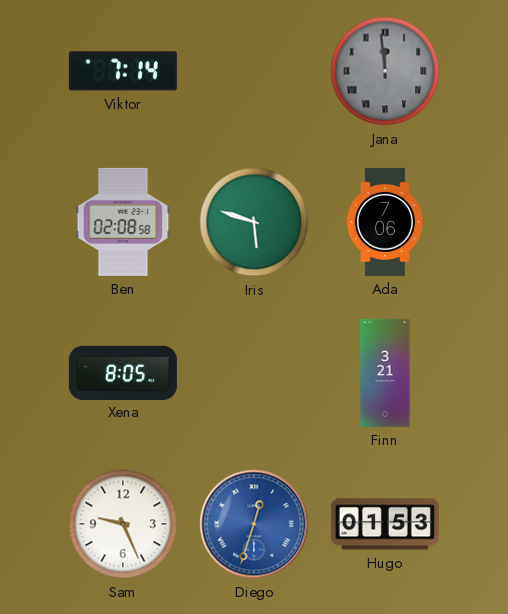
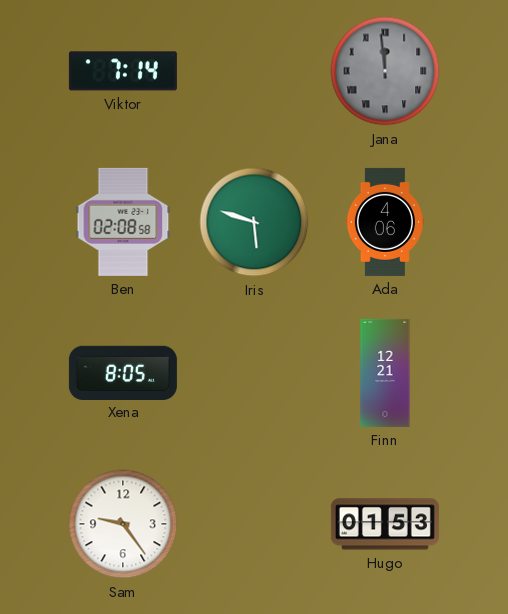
Ada: 7:06 -> 4:06 (384, 222)
Finn: 3:21 -> 12:21 (385, 373)
Sam: 9:26 -> 9:24 (123, 524)
Diego: 12:33 -> none (254, 524)
